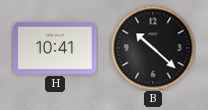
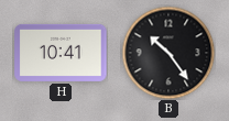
B: 10:22 -> 10:24 (168, 53)
